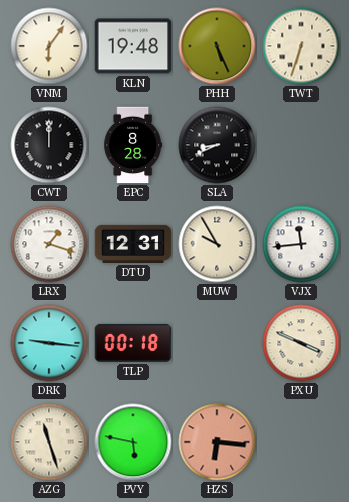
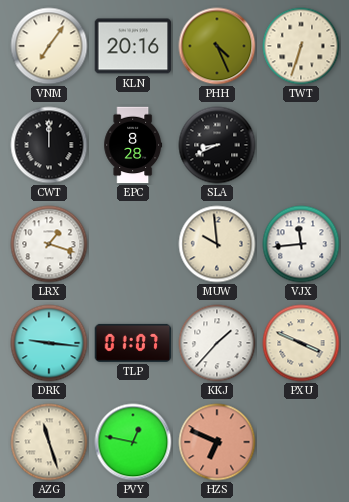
VNM: 6:06 -> 7:06 (49, 46)
KLN: 19:48 -> 20:16 (133, 46)
PHH: 5:26 -> 4:26 (217, 46)
DTU: 12:31 -> none (133, 244)
MUW: 9:55 -> 9:59 (217, 244)
TLP: 00:18 -> 01:07 (133, 343)
KKJ: none -> 1:37 (217, 343)
PVY: 5:47 -> 12:47 (133, 442)
HZS: 6:16 -> 6:49 (217, 442)
